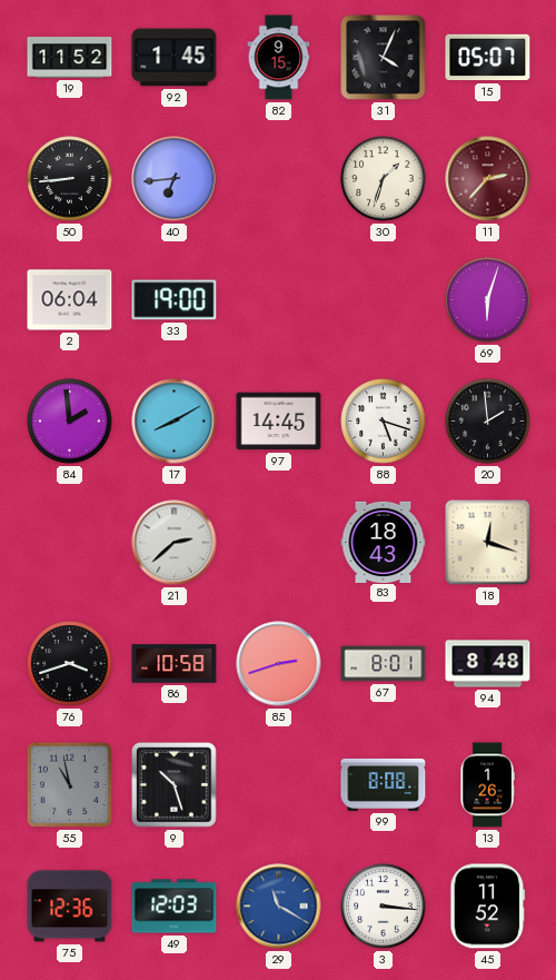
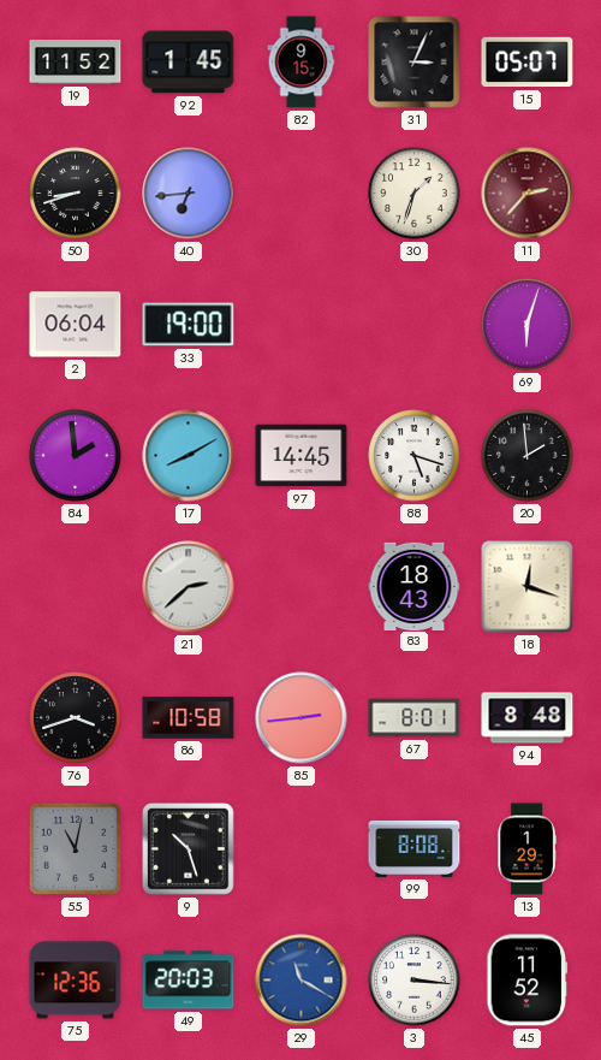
31: 4:04 -> 3:04 (415, 63)
50: 8:44 -> 8:42 (76, 194)
85: 2:42 -> 2:44 (302, 718)
55: 10:58 -> 11:02 (75, 848)
13: 1:26 -> 1:29 (526, 849)
49: 12:03 -> 20:03 (189, 981)
